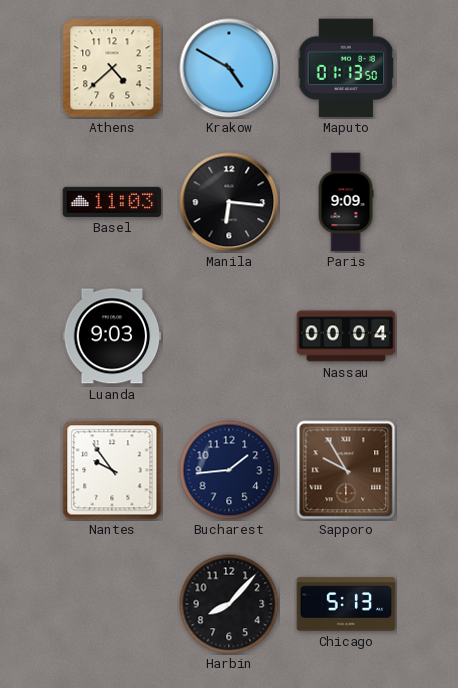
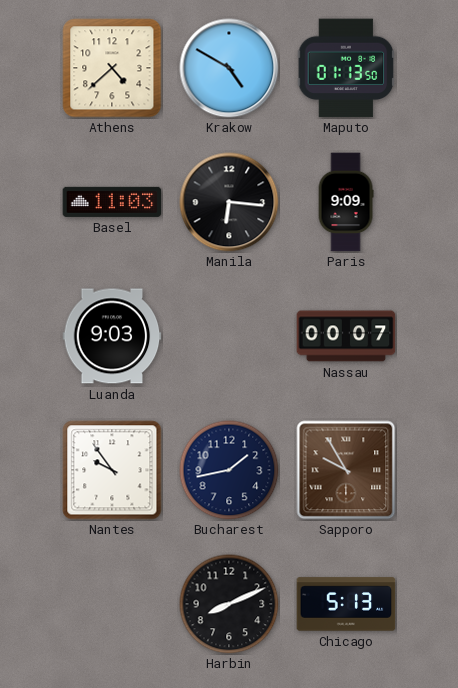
Nassau: 00:04 -> 00:07 (346, 336)
Bucharest: 1:44 -> 1:43 (229, 470)
Harbin: 8:07 -> 8:11 (229, 604)
